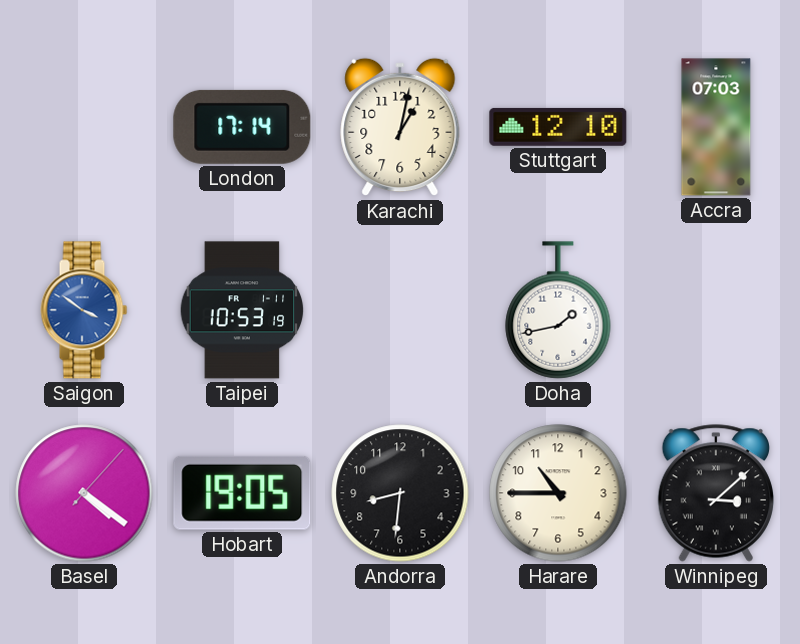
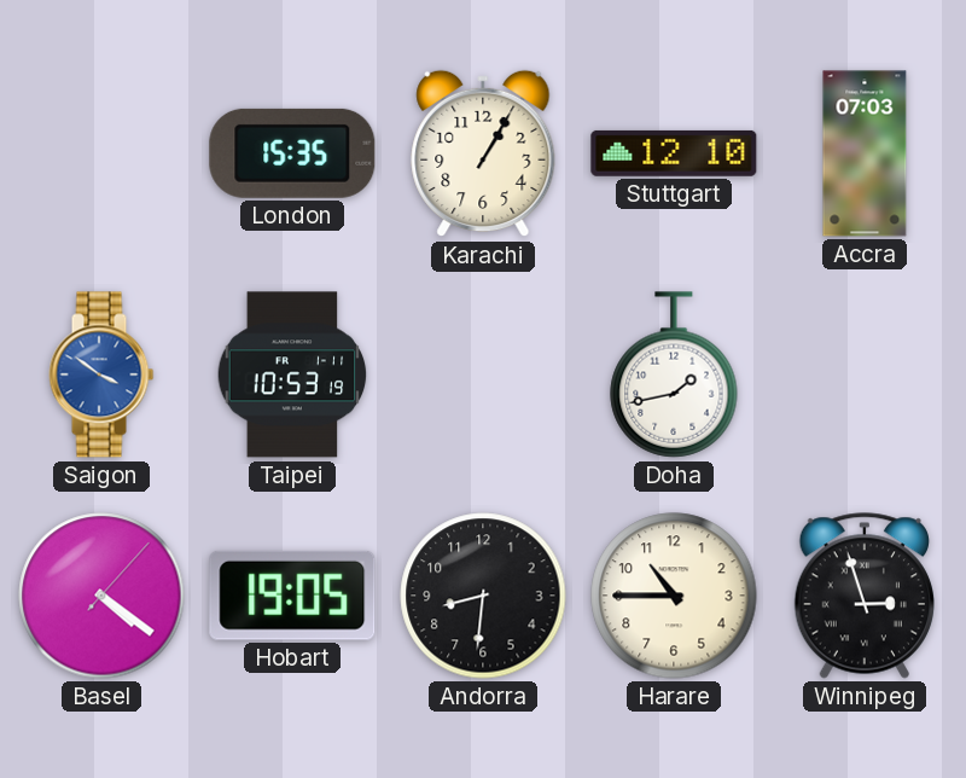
London: 17:14 -> 15:35 (292, 153)
Karachi: 1:02 -> 1:05 (483, 153)
Winnipeg: 3:08 -> 2:57 (865, 596)
